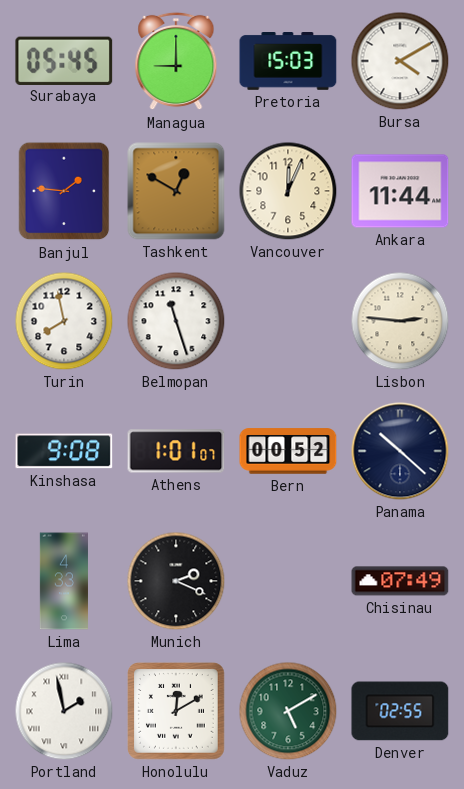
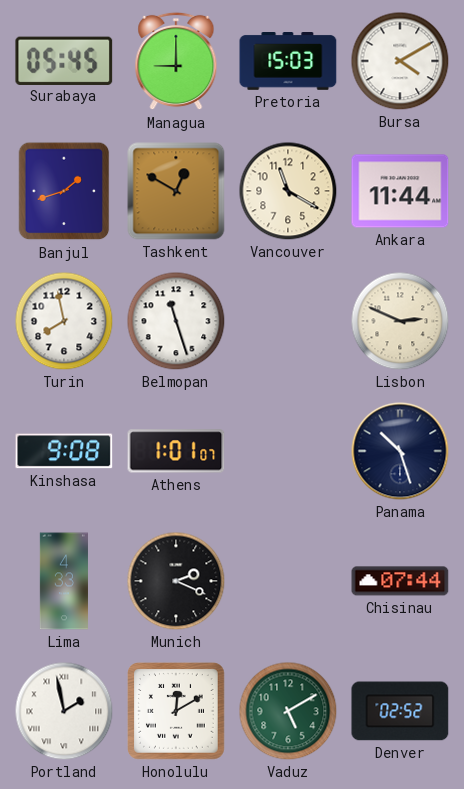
Banjul: 1:46 -> 1:42 (64, 191)
Vancouver: 12:04 -> 11:20 (288, 191)
Lisbon: 2:46 -> 2:49 (400, 321)
Bern: 00:52 -> none (288, 451)
Panama: 10:22 -> 10:27 (400, 451)
Chisinau: 07:49 -> 07:44 (400, 581)
Denver: 02:55 -> 02:52 (400, 711)
